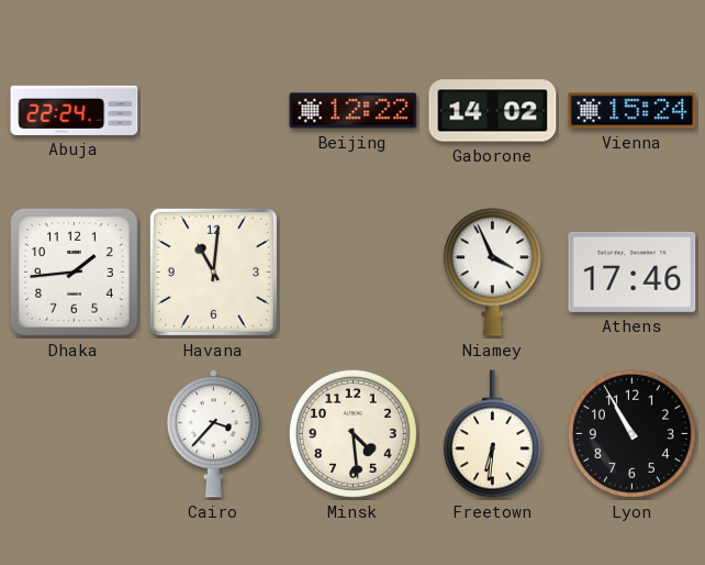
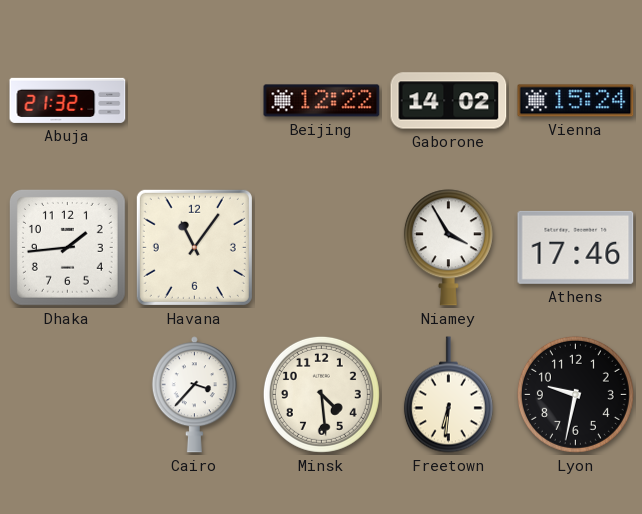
Abuja: 22:24 -> 21:32 (68, 100)
Havana: 11:01 -> 11:06 (194, 247)
Niamey: 3:56 -> 3:55 (448, 248)
Lyon: 10:55 -> 9:32 (575, 394)
